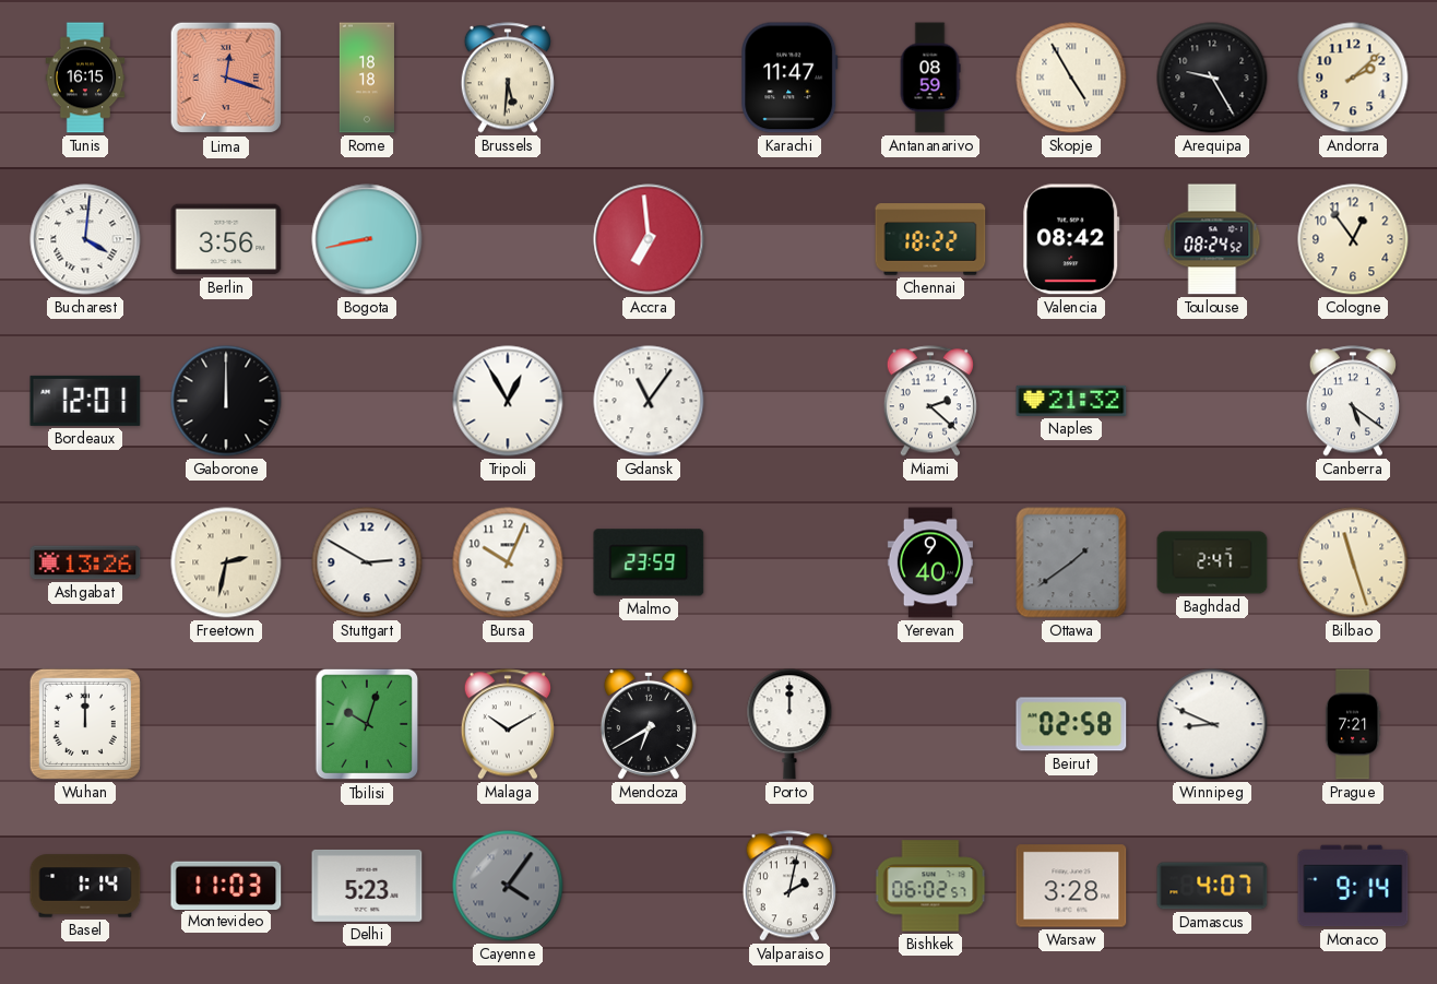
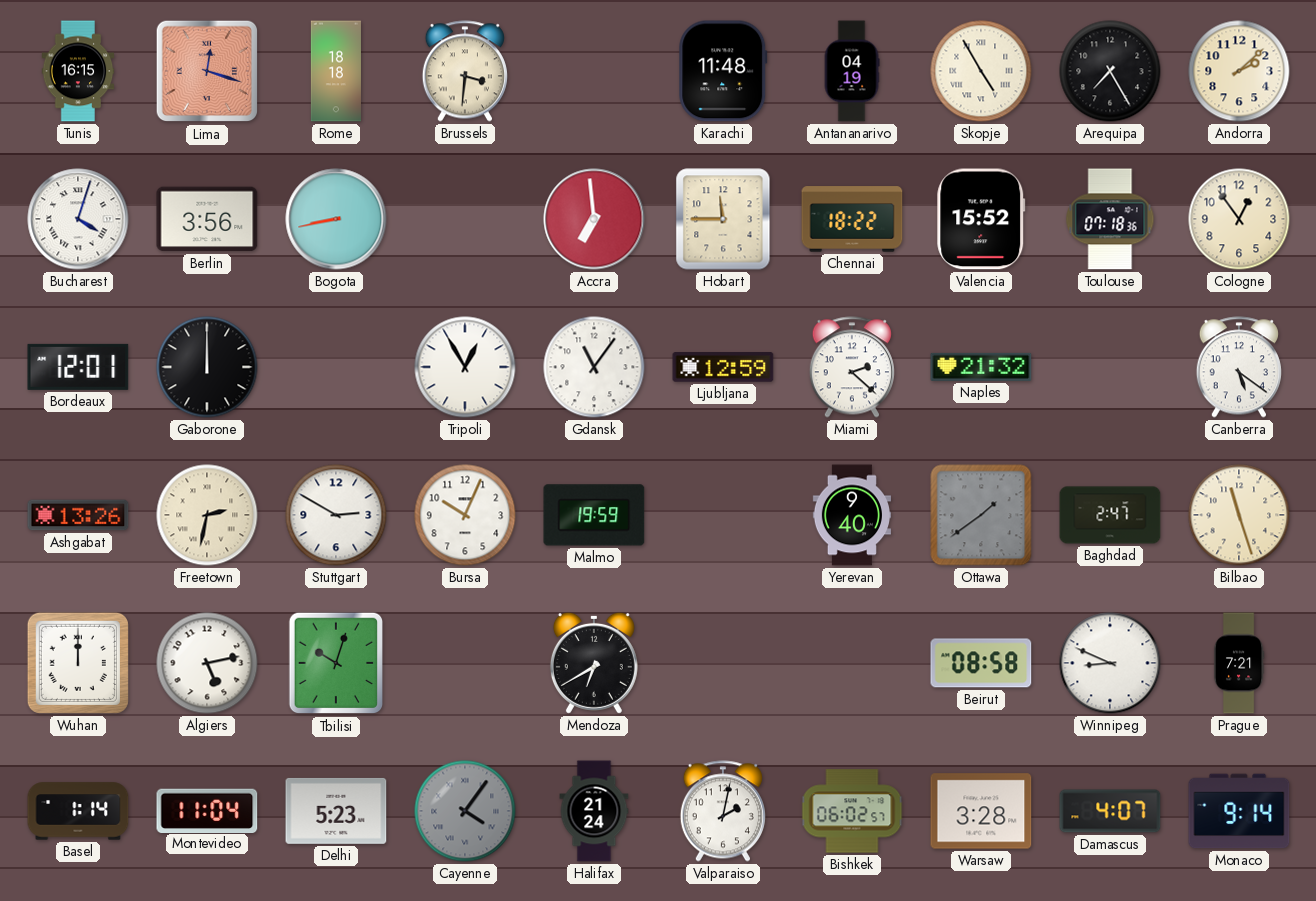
Brussels: 5:31 -> 3:31 (465, 71)
Karachi: 11:47 -> 11:48 (723, 71)
Antananarivo: 08:59 -> 04:19 (852, 71)
Arequipa: 9:25 -> 7:25 (1110, 71)
Bucharest: 4:01 -> 4:03 (78, 219)
Hobart: none -> 11:45 (723, 219)
Valencia: 08:42 -> 15:52 (981, 219)
Toulouse: 08:24 -> 07:18 (1110, 219)
Ljubljana: none -> 12:59 (723, 367)
Malmo: 23:59 -> 19:59 (594, 515)
Algiers: none -> 5:13 (207, 663)
Malaga: 10:10 -> none (508, 724)
Porto: 12:00 -> none (789, 724)
Beirut: 02:58 -> 08:58 (981, 663)
Montevideo: 11:03 -> 11:04 (207, 810)
Halifax: none -> 21:24 (594, 811)
